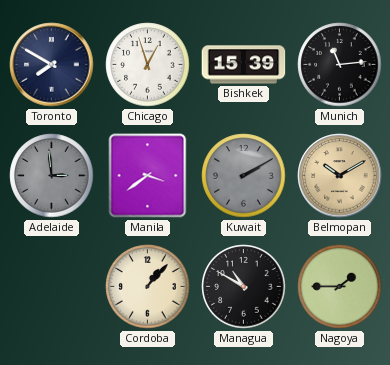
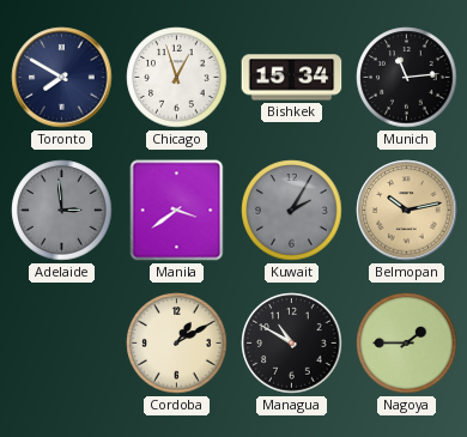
Bishkek: 15:39 -> 15:34 (292, 78)
Kuwait: 2:10 -> 2:05 (292, 211)
Belmopan: 10:10 -> 10:13 (407, 211)
Cordoba: 1:07 -> 1:10 (177, 344)
